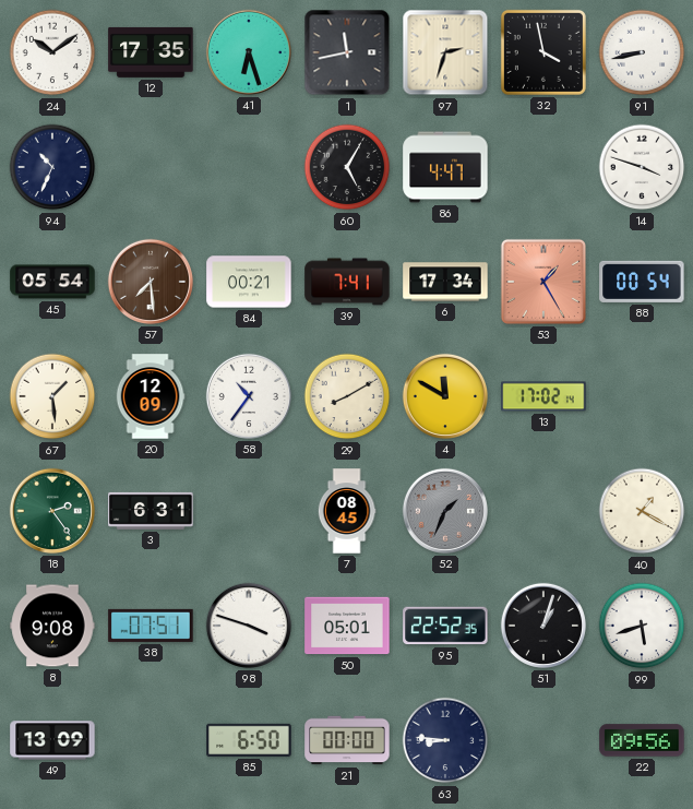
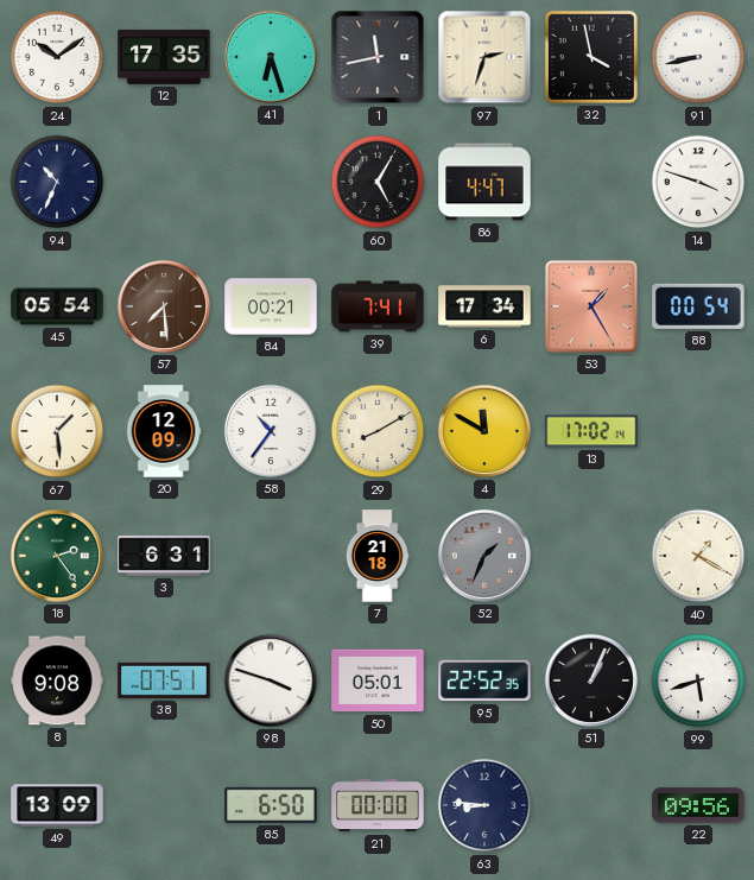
7: 08:45 -> 21:18 (378, 556)
51: 1:03 -> 1:04 (591, 680)
